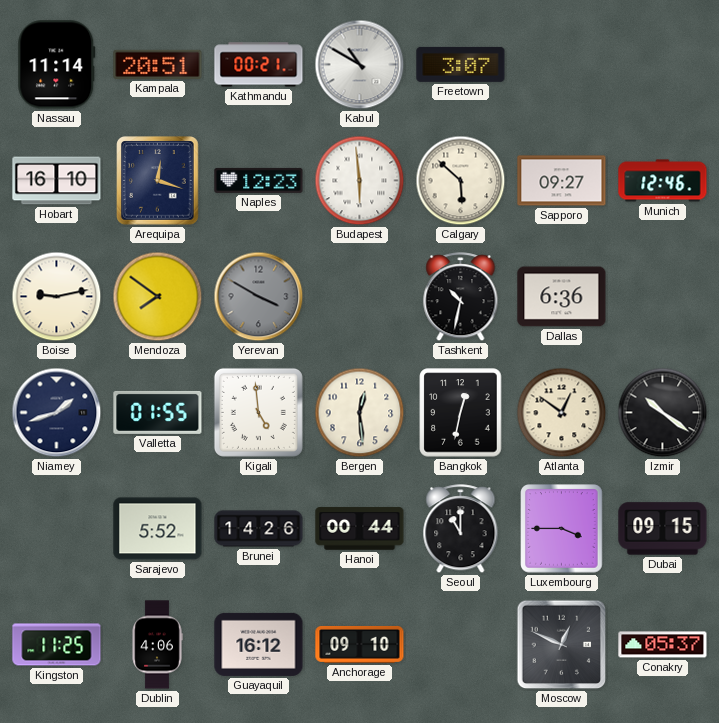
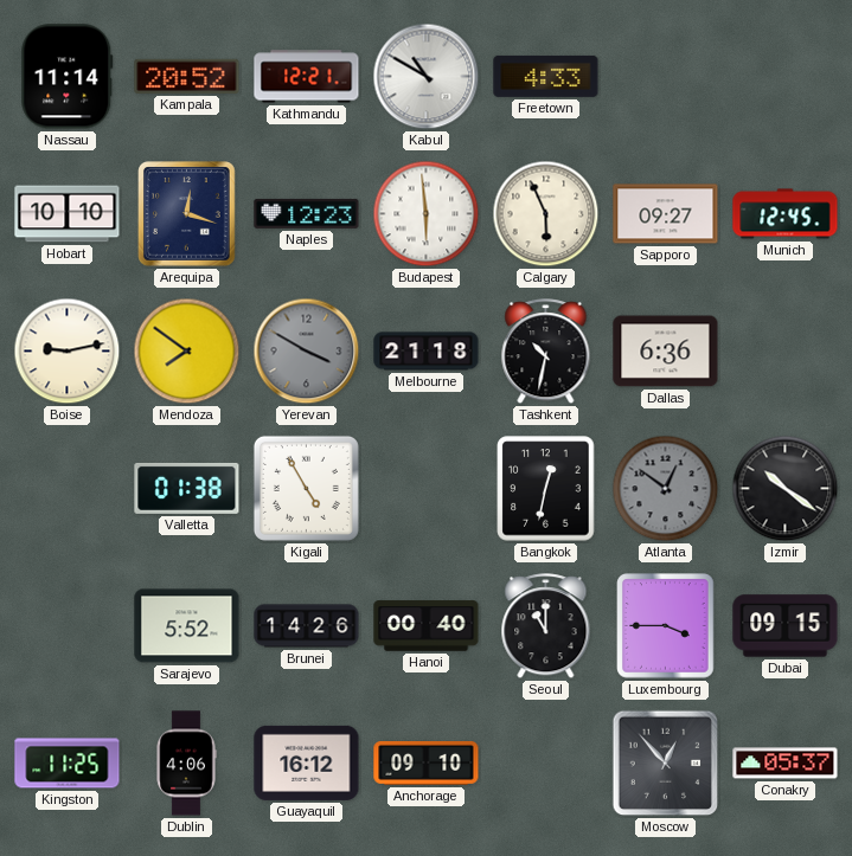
Kampala: 20:51 -> 20:52 (187, 76)
Kathmandu: 00:21 -> 12:21 (307, 77)
Freetown: 3:07 -> 4:33 (546, 76)
Hobart: 16:10 -> 10:10 (68, 214)
Calgary: 5:52 -> 5:56 (546, 214)
Munich: 12:46 -> 12:45 (786, 214)
Melbourne: none -> 21:18 (427, 352)
Niamey: 1:42 -> none (57, 413)
Valletta: 01:55 -> 01:38 (187, 488)
Kigali: 4:59 -> 4:55 (306, 488)
Bergen: 12:29 -> none (360, 413)
Atlanta dial: cream -> grey (666, 489)
Hanoi: 00:44 -> 00:40 (427, 626)
Moscow: 12:49 -> 12:53 (666, 764)
